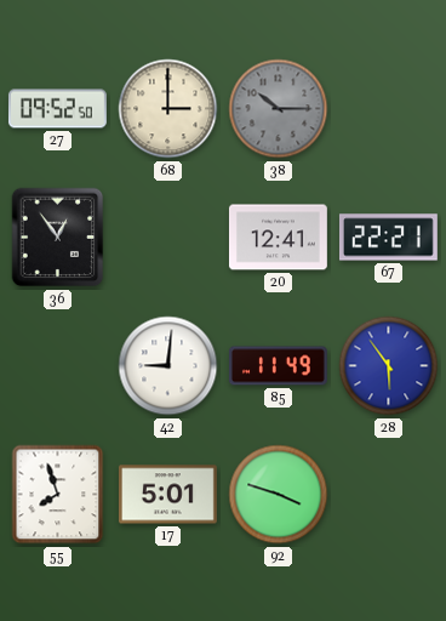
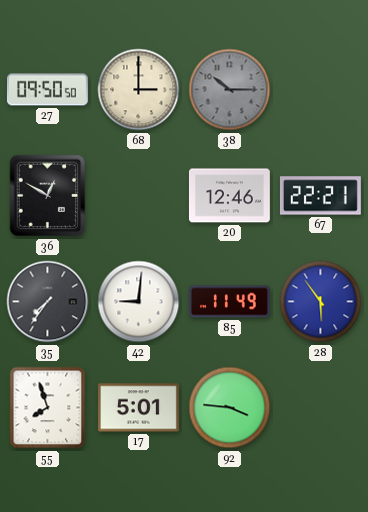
27: 09:52 -> 09:50 (47, 90)
36: 12:54 -> 12:50 (48, 196)
20: 12:41 -> 12:46 (229, 196)
35: none -> 7:36 (48, 302)
92: 3:48 -> 3:46 (230, 408)
